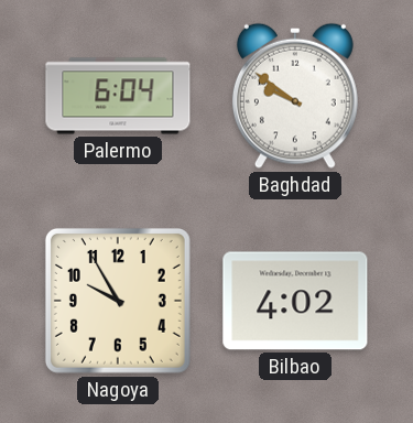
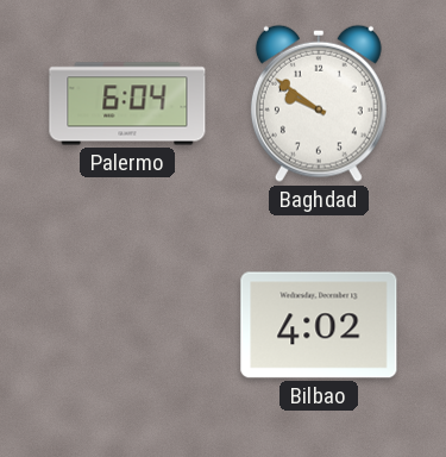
Nagoya: 9:55 -> none (118, 301)
